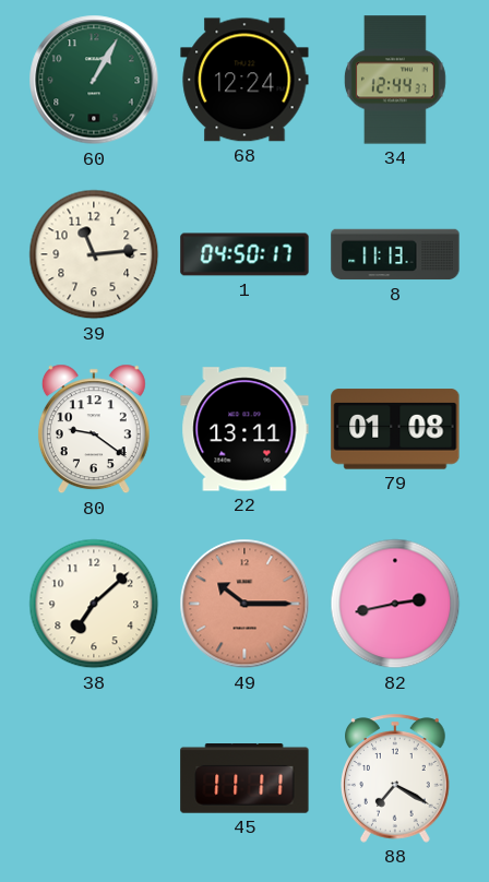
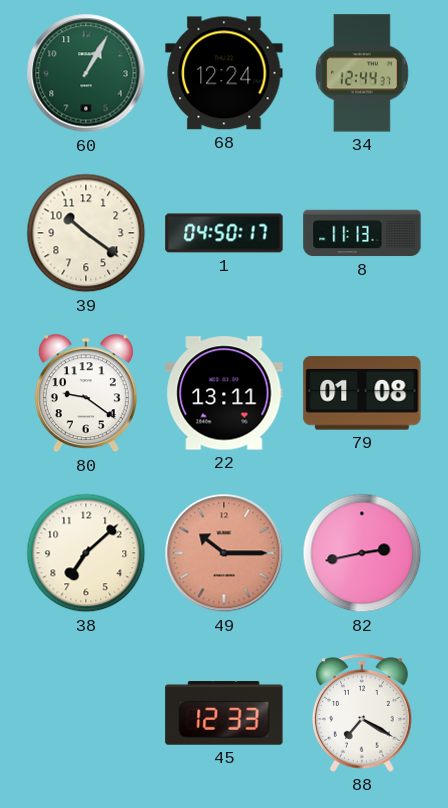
39: 11:14 -> 10:21 (86, 233)
45: 11:11 -> 12:33 (224, 714)
